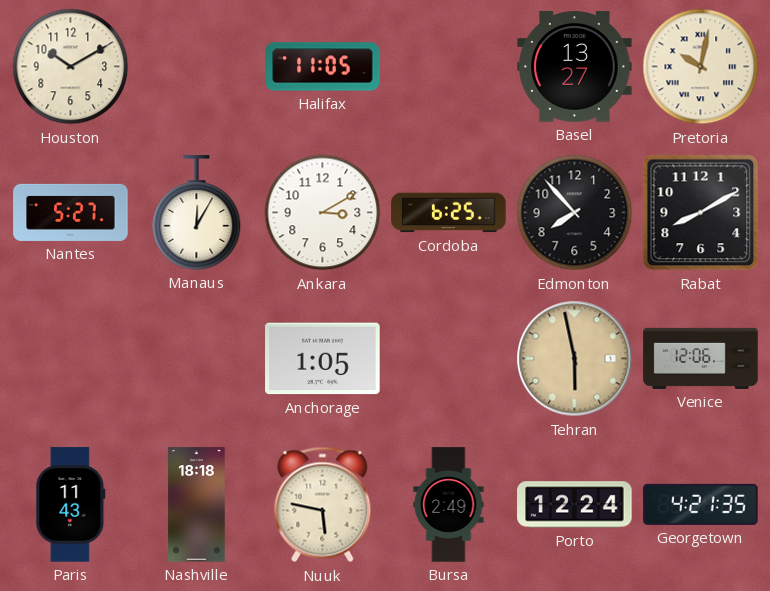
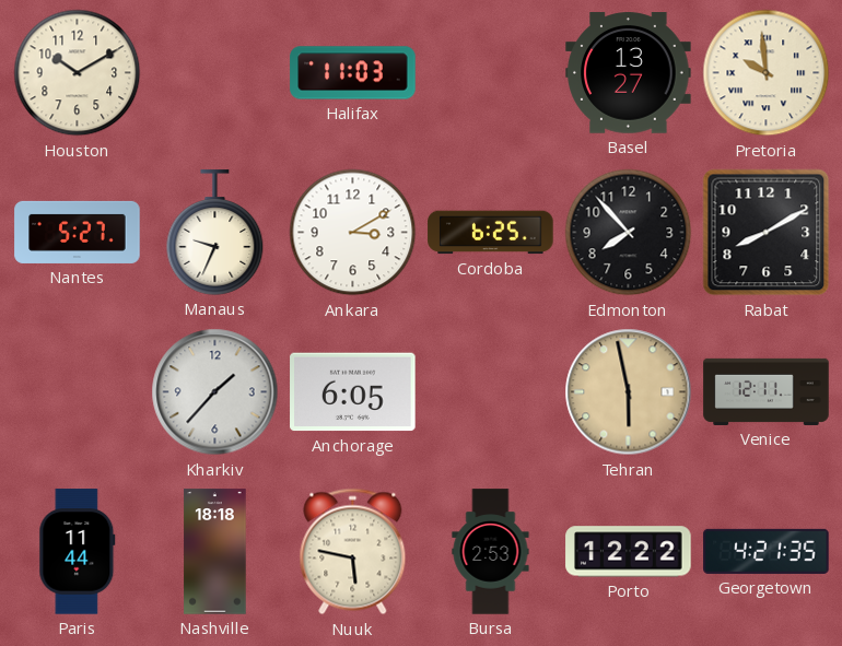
Halifax: 11:05 -> 11:03 (353, 73)
Pretoria: 10:02 -> 9:59 (767, 73)
Manaus: 12:05 -> 9:34 (215, 233)
Kharkiv: none -> 1:37 (215, 392)
Anchorage: 1:05 -> 6:05 (353, 392)
Venice: 12:06 -> 12:11 (767, 391)
Paris: 11:43 -> 11:44 (78, 552)
Bursa: 2:49 -> 2:53 (491, 552)
Porto: 12:24 -> 12:22 (629, 552)
